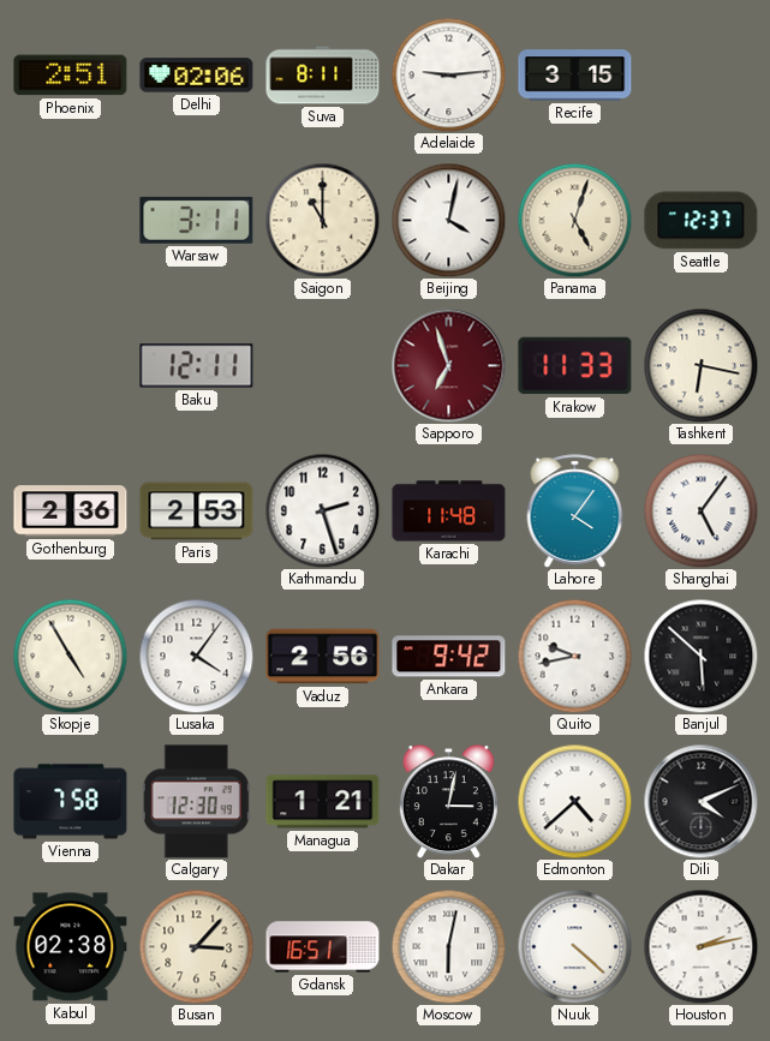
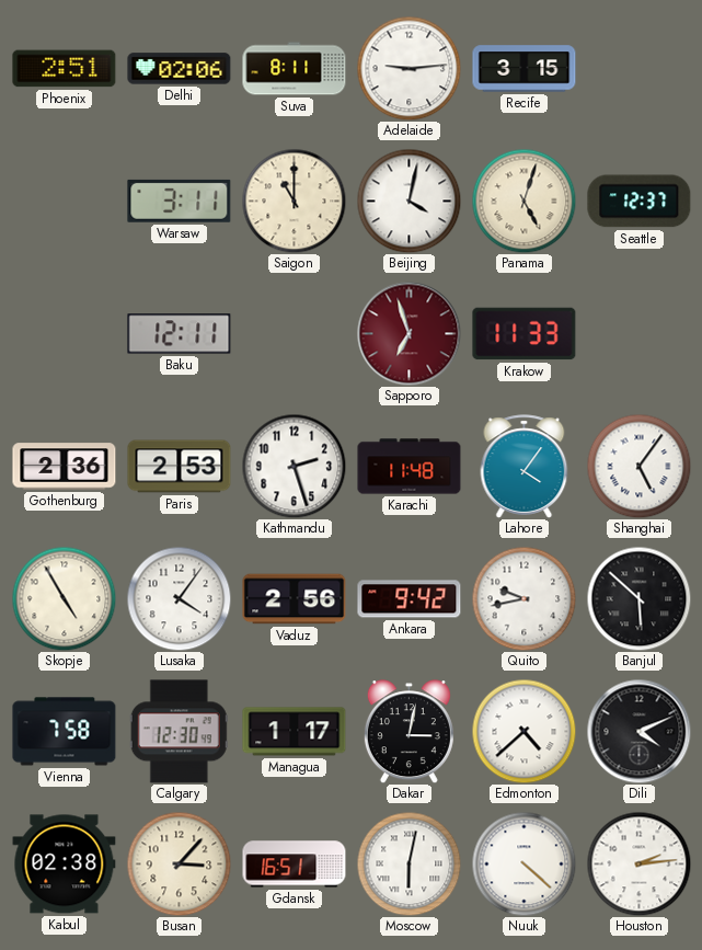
Tashkent: 6:17 -> none (700, 365)
Managua: 1:21 -> 1:17 (295, 732)
Houston: 2:13 -> 2:14 (638, 863)
